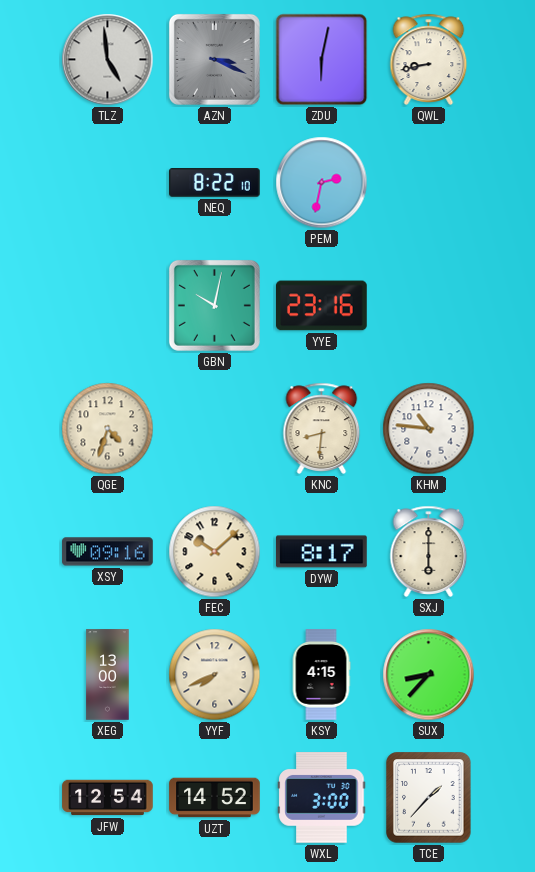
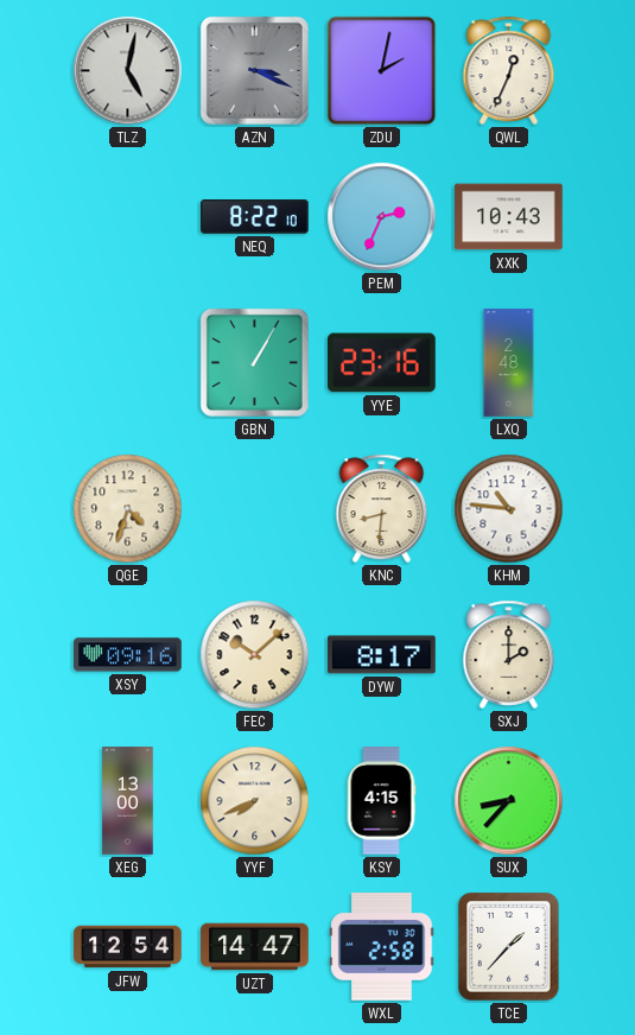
TLZ: 4:59 -> 5:02 (128, 71)
ZDU: 6:02 -> 2:02 (382, 71)
QWL: 8:43 -> 12:34 (509, 70)
PEM: 2:32 -> 2:34 (382, 217)
XXK: none -> 10:43 (509, 217)
GBN: 10:02 -> 1:05 (254, 362)
LXQ: none -> 2:48 (509, 363)
SXJ: 6:00 -> 2:00 (509, 654)
UZT: 14:52 -> 14:47 (255, 947)
WXL: 3:00 -> 2:58 (382, 947)
